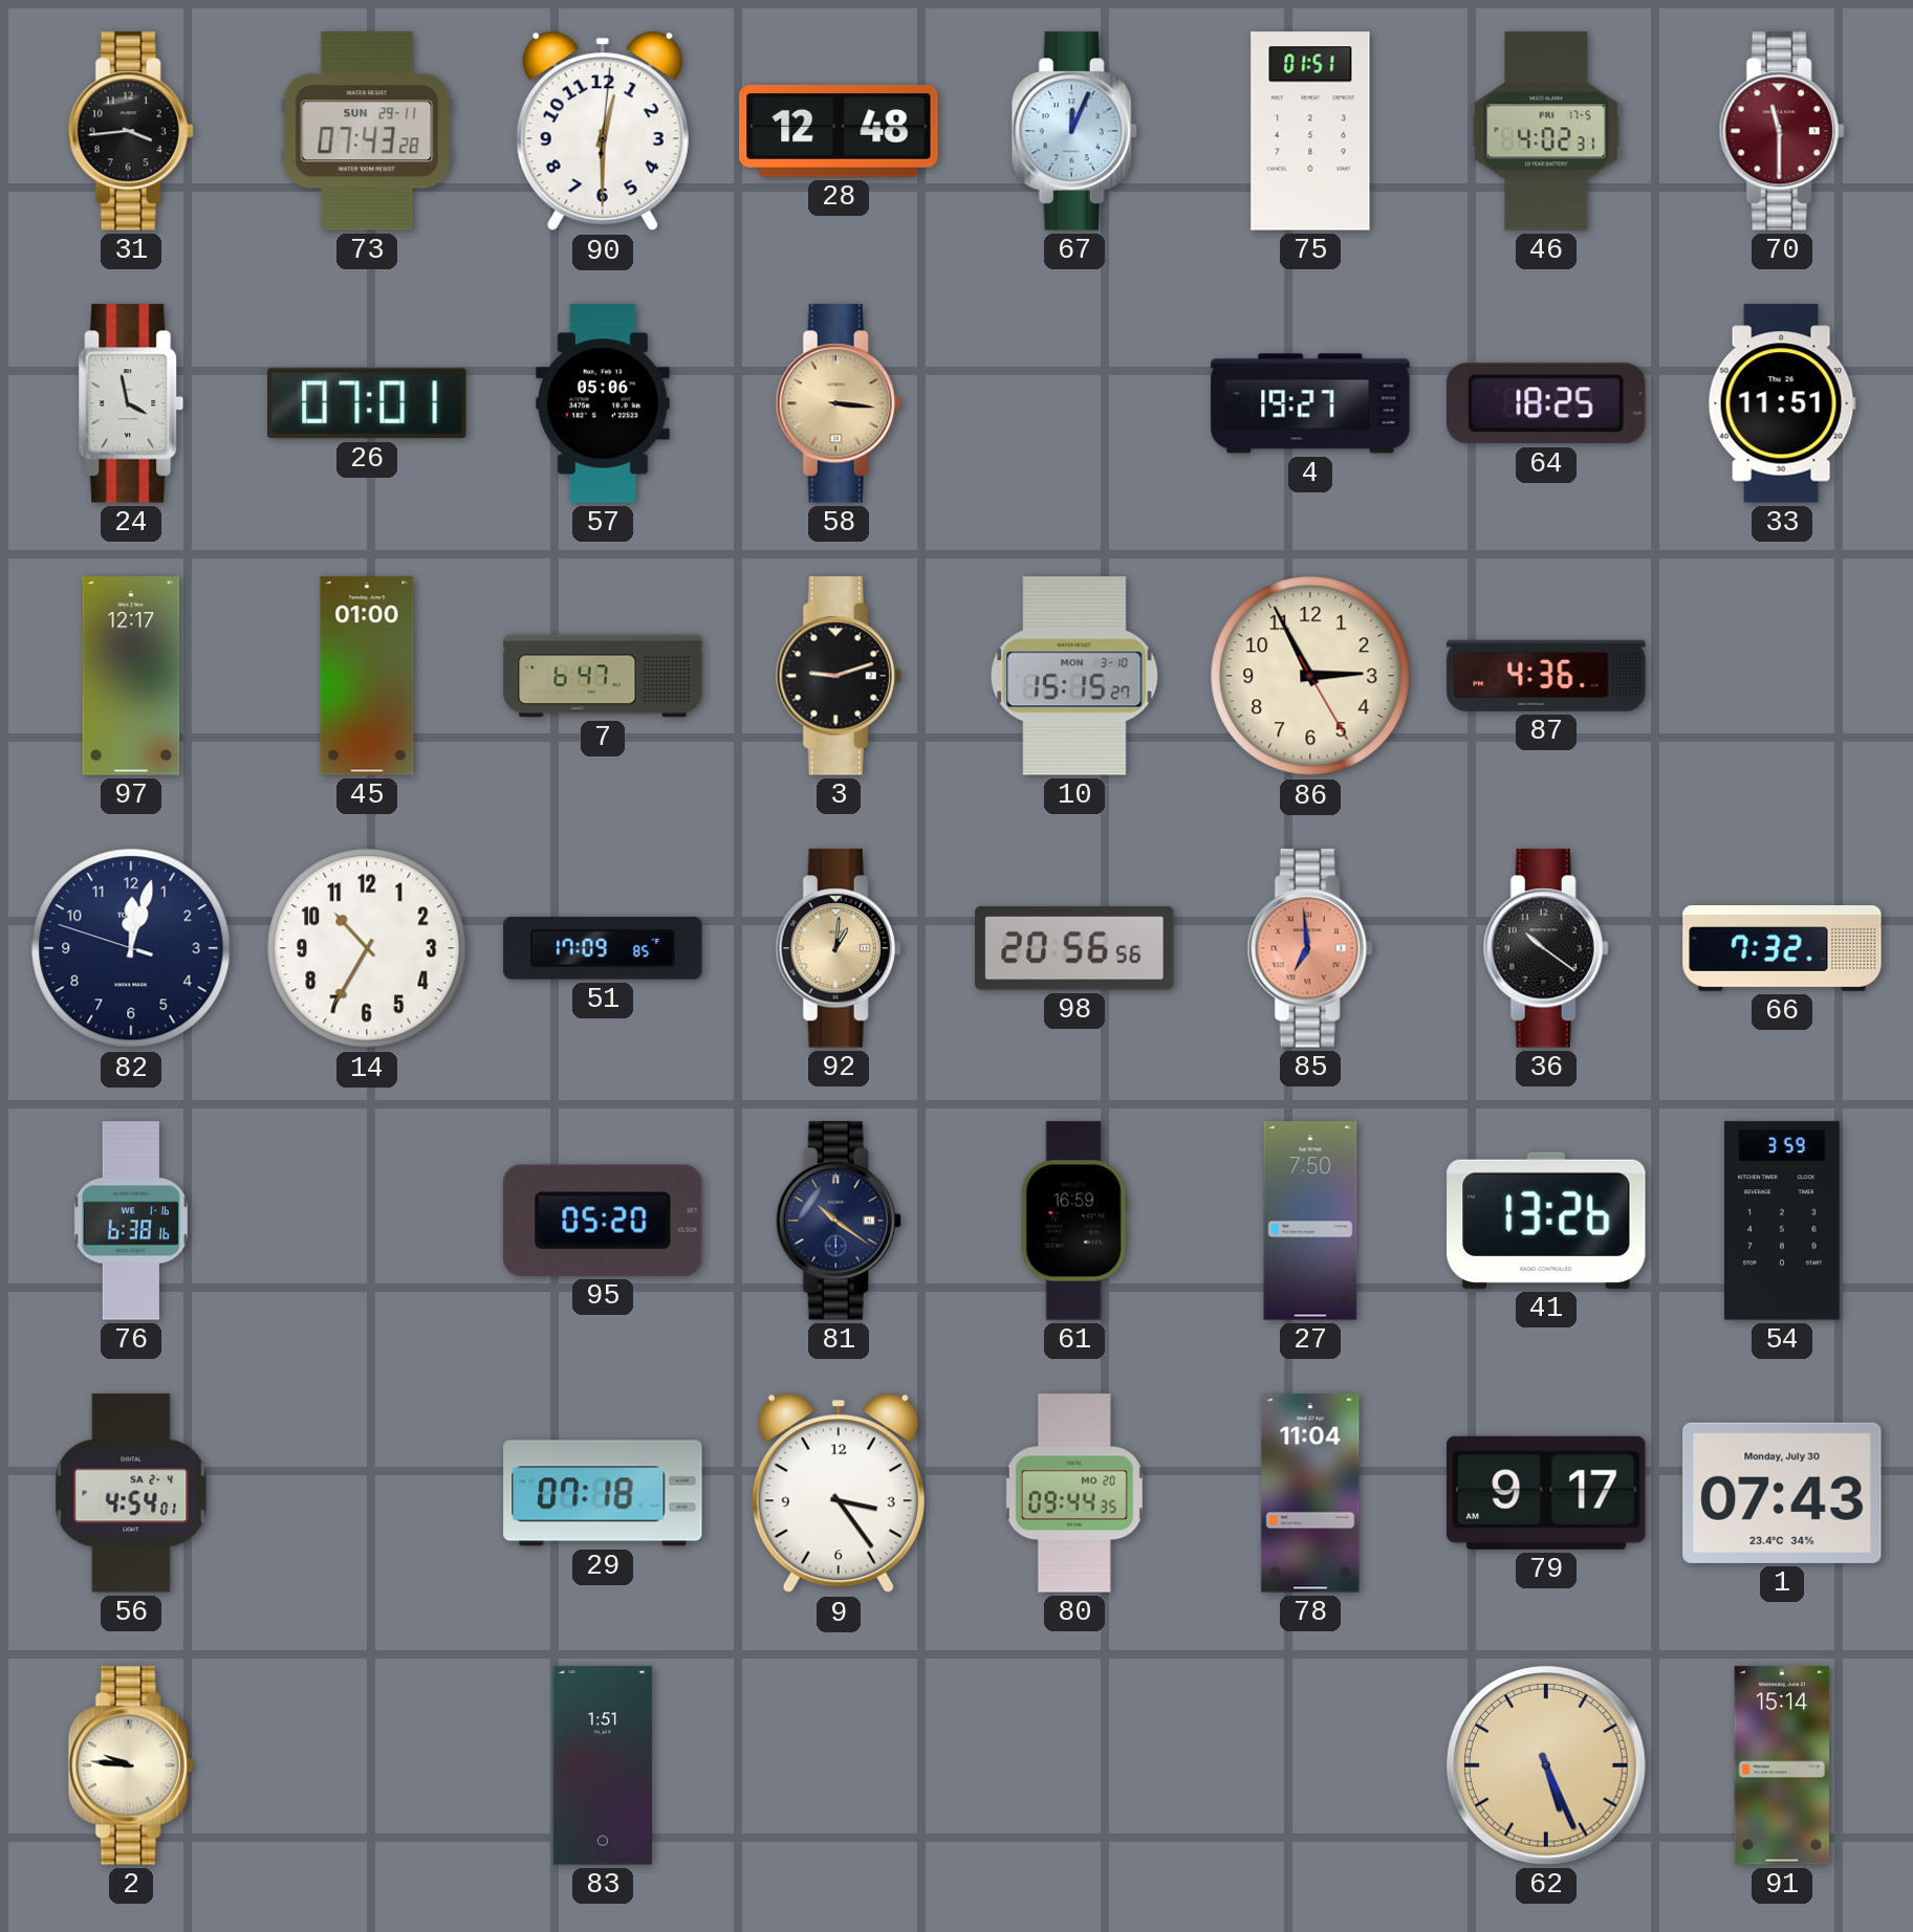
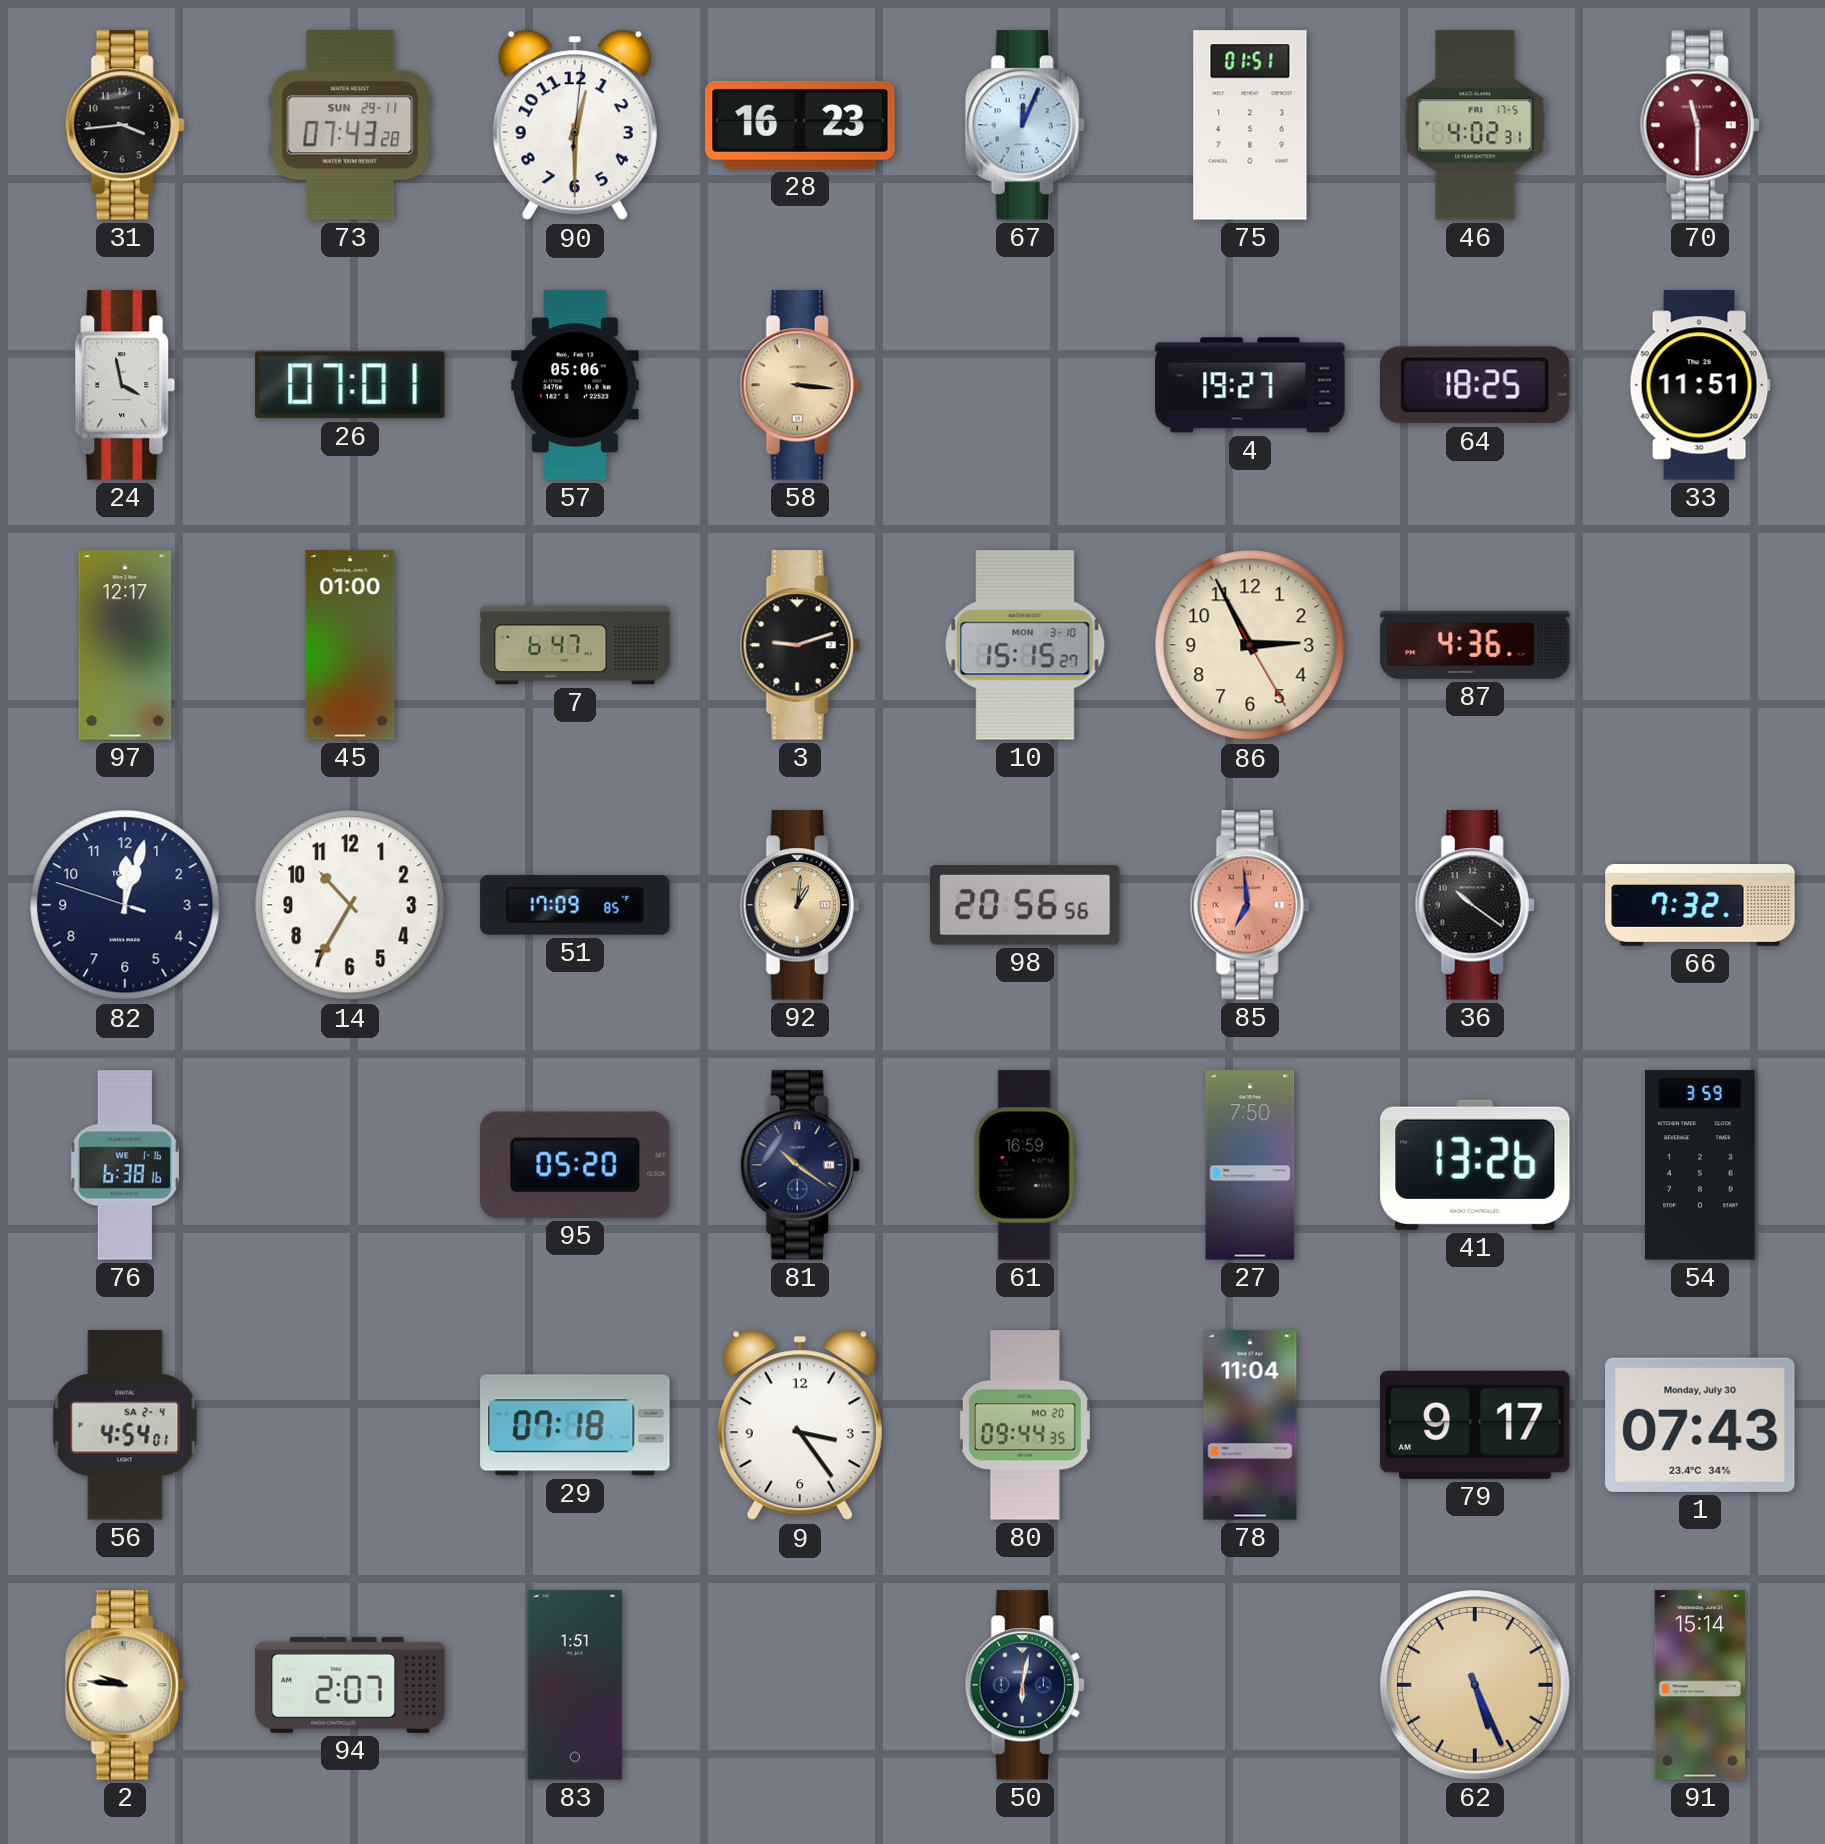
28: 12:48 -> 16:23 (800, 125)
94: none -> 2:07 (350, 1685)
50: none -> 6:02 (1025, 1685)
